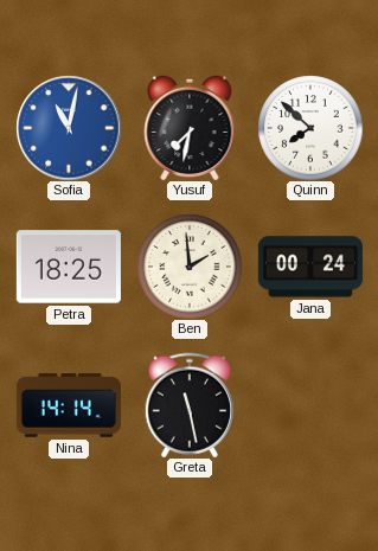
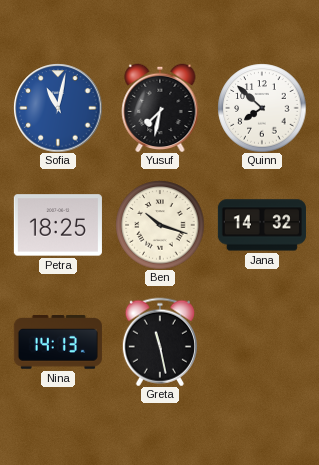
Ben: 1:59 -> 10:18 (160, 225)
Jana: 00:24 -> 14:32 (262, 225)
Nina: 14:14 -> 14:13 (58, 343)
